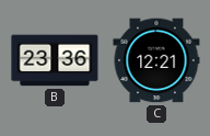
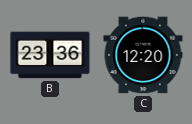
C: 12:21 -> 12:20 (143, 55)
